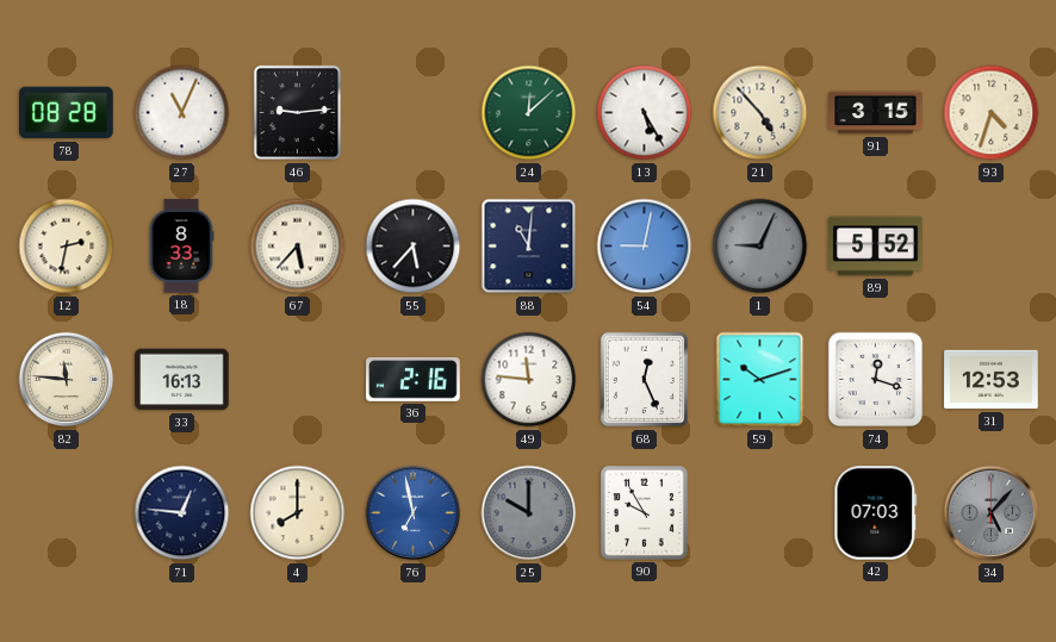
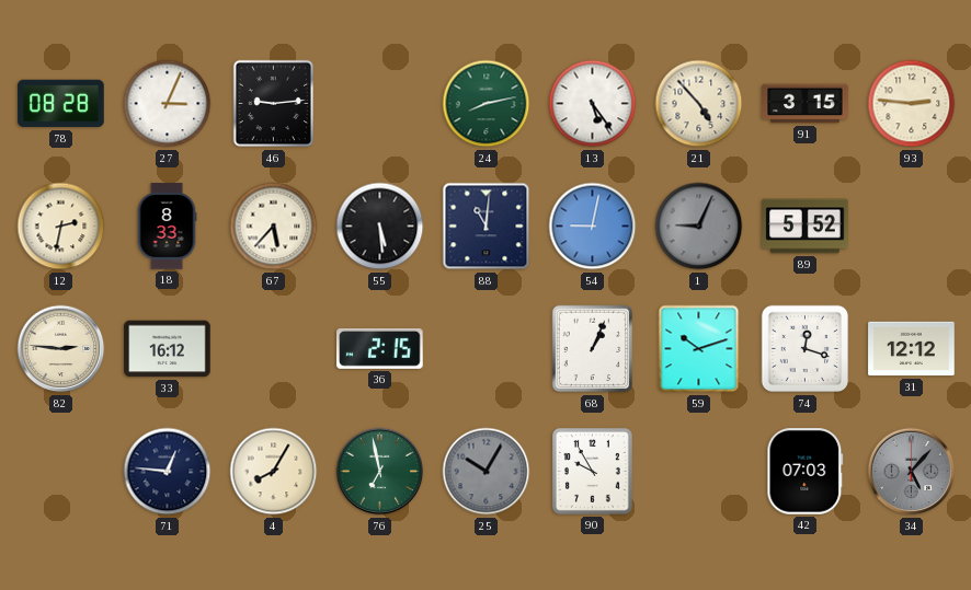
27: 11:04 -> 3:04 (168, 104)
24: 12:08 -> 8:13 (487, 104)
13: 5:25 -> 5:24 (593, 104)
93: 4:33 -> 2:46 (912, 104)
55: 5:37 -> 5:29 (380, 227)
82: 11:46 -> 2:46 (61, 349)
33: 16:13 -> 16:12 (168, 349)
36: 2:16 -> 2:15 (380, 348)
49: 11:46 -> none (529, 380)
68: 12:26 -> 1:04 (593, 349)
31: 12:53 -> 12:12 (912, 349)
4: 8:00 -> 8:05 (274, 472)
76 dial: blue -> green (380, 472)
25: 10:00 -> 10:05 (487, 472)
